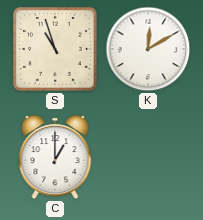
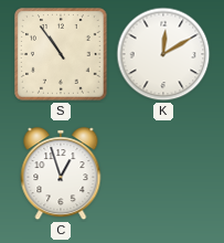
S: 10:57 -> 10:54 (62, 55)
C: 1:00 -> 12:57 (61, 175)
